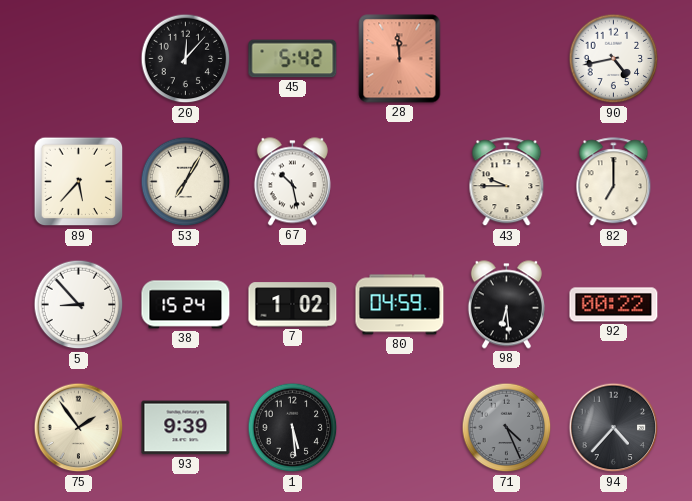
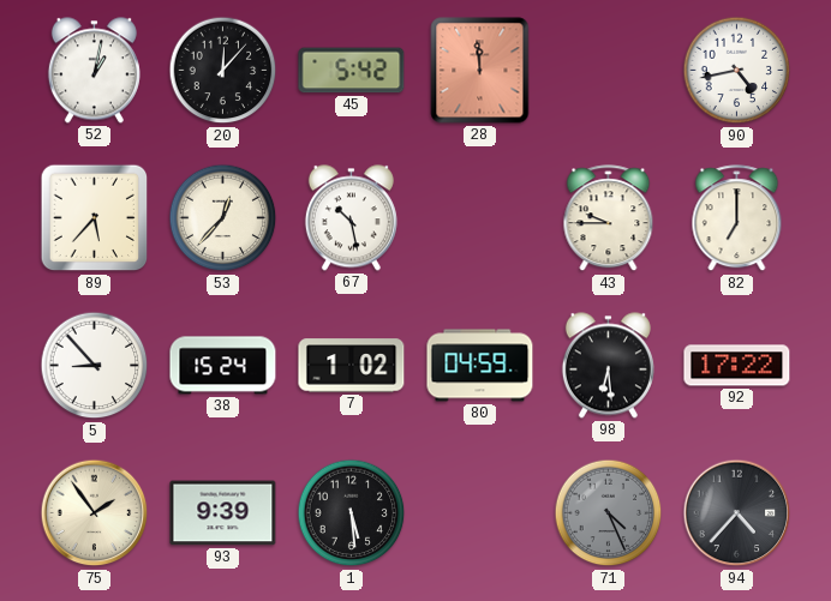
52: none -> 1:02 (94, 71)
53: 7:05 -> 12:37 (223, 218)
92: 00:22 -> 17:22 (737, 366)
